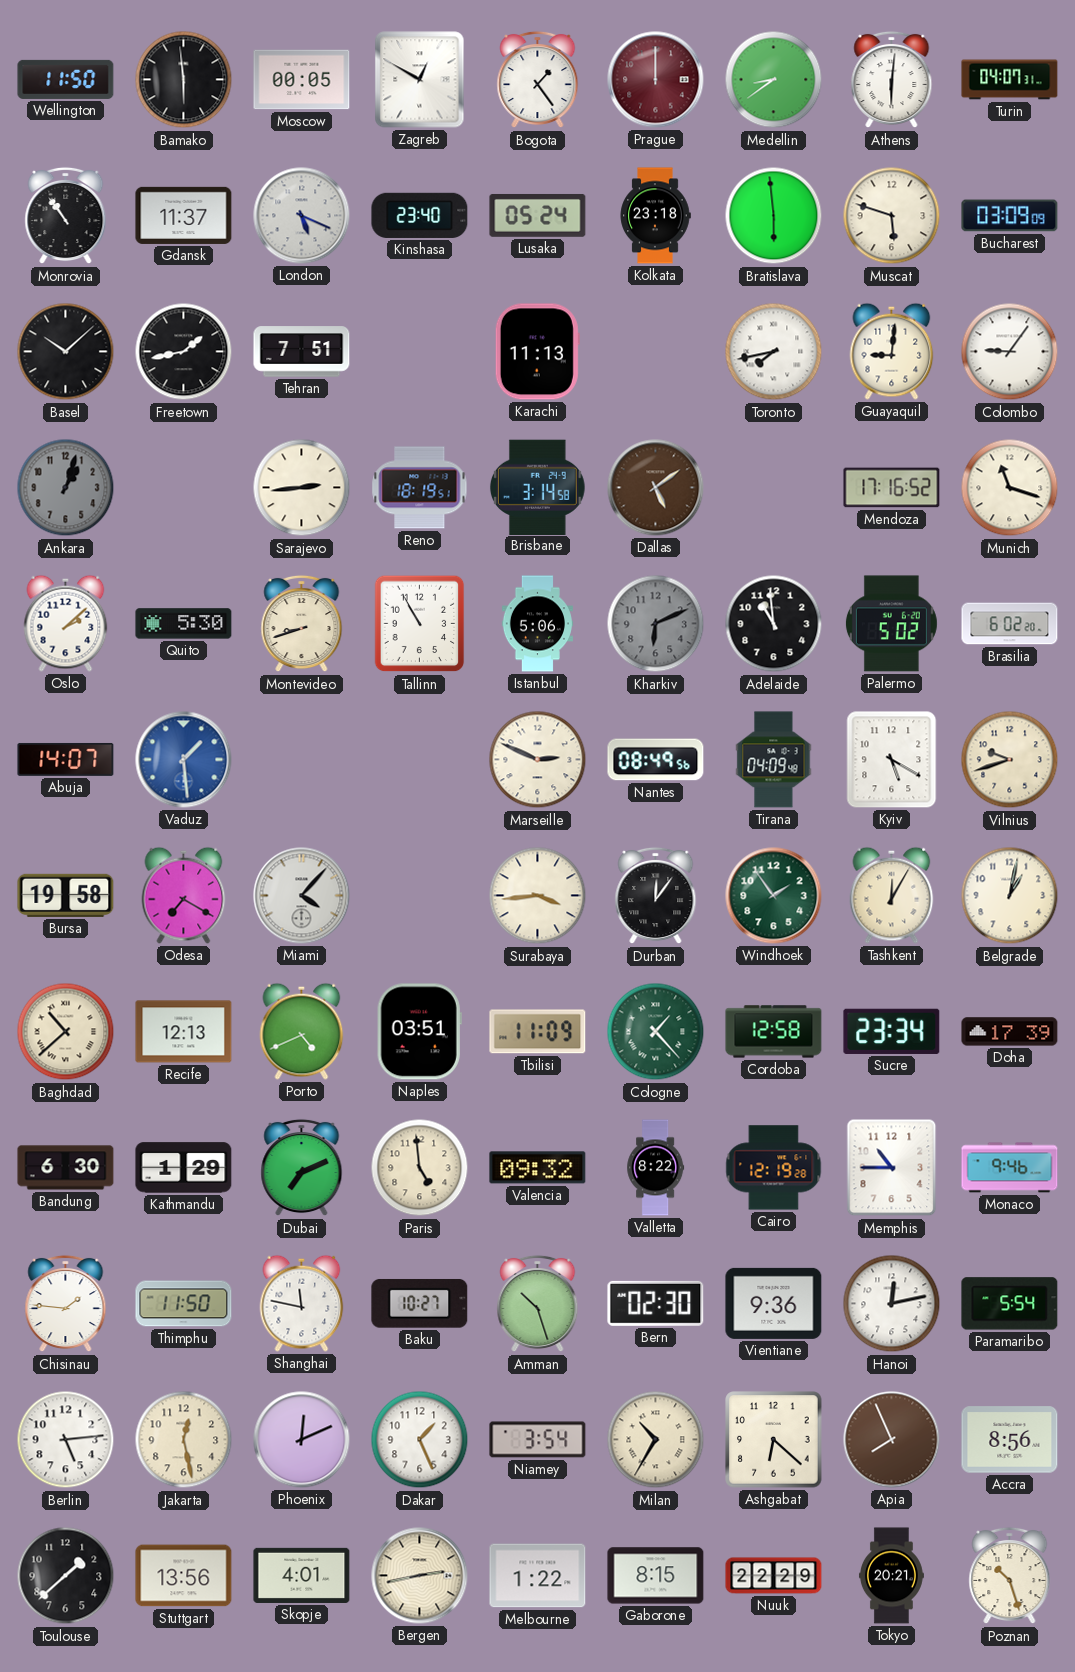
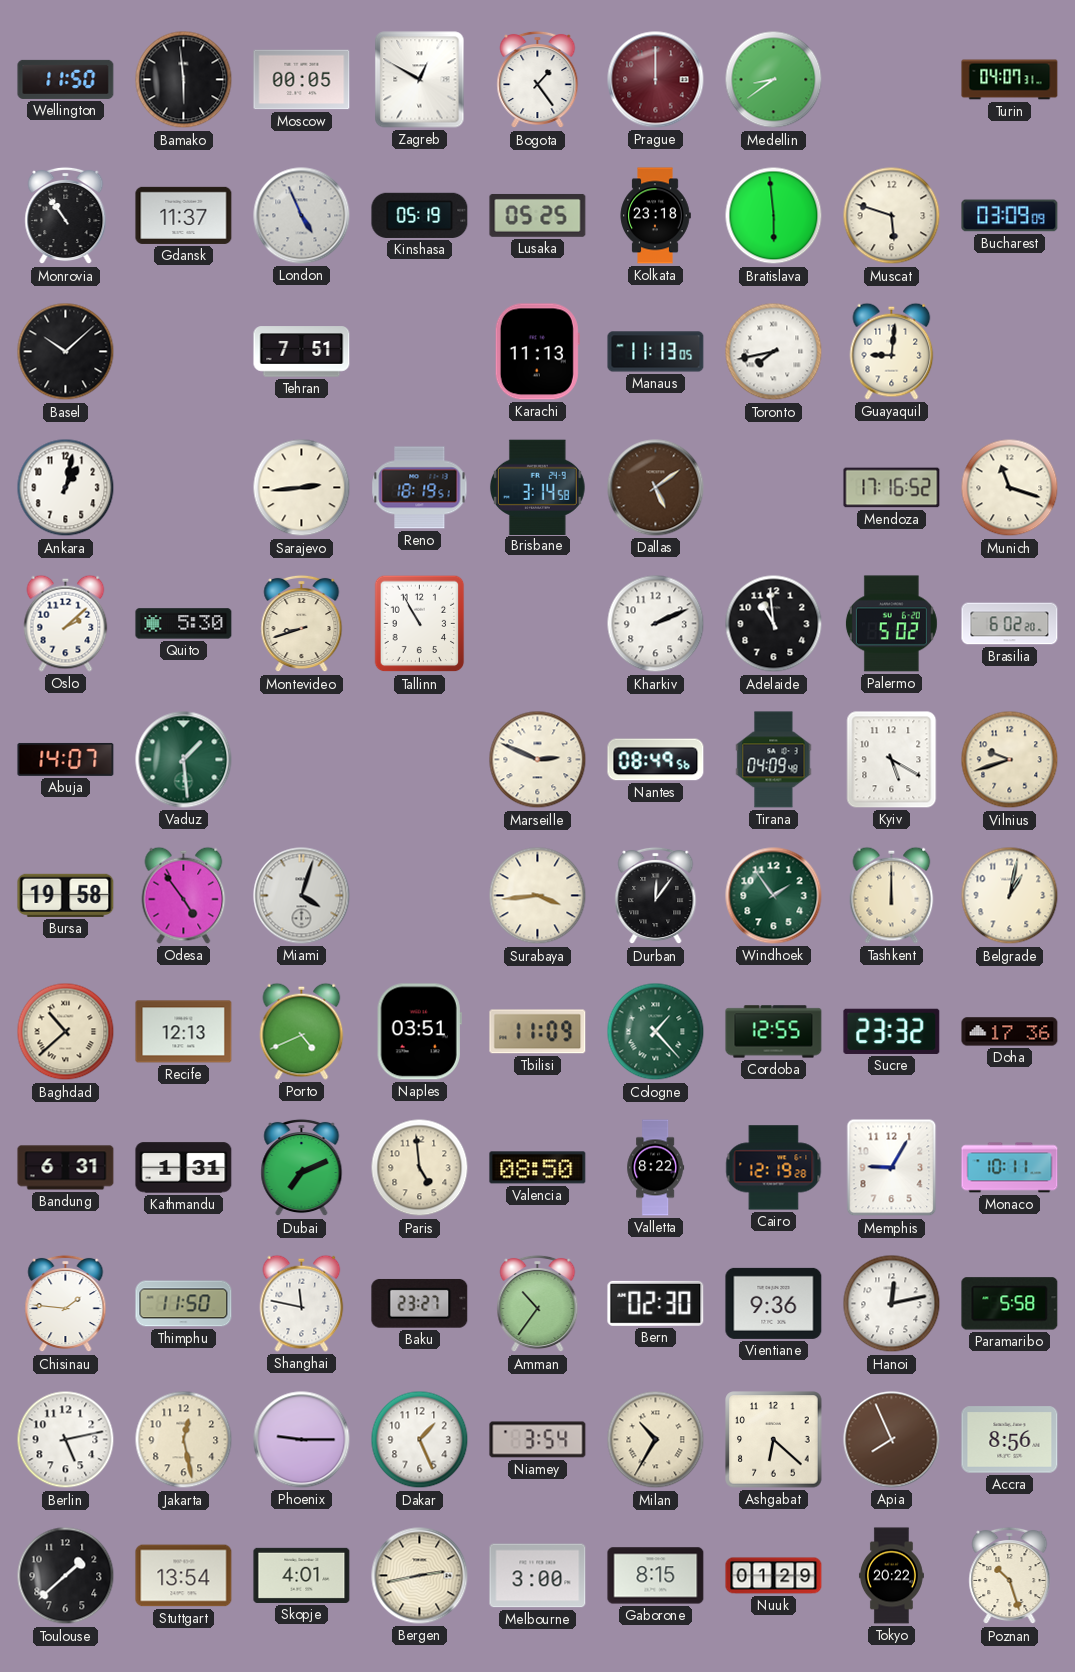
Athens: 6:01 -> none (892, 80)
London: 5:19 -> 4:56 (302, 216)
Kinshasa: 23:40 -> 05:19 (420, 215)
Lusaka: 05:24 -> 05:25 (538, 216)
Freetown: 1:43 -> none (184, 352)
Manaus: none -> 11:13 (656, 352)
Colombo: 9:06 -> none (1010, 352)
Ankara: 1:03 -> 1:02 (66, 488)
Ankara dial: grey -> white (66, 488)
Istanbul: 5:06 -> none (537, 624)
Kharkiv: 6:11 -> 2:11 (656, 624)
Kharkiv dial: grey -> white (656, 624)
Vaduz dial: blue -> green (184, 760)
Odesa: 7:20 -> 4:54 (184, 895)
Miami: 4:07 -> 4:03 (302, 896)
Tashkent: 12:05 -> 12:00 (892, 895)
Cordoba: 12:58 -> 12:55 (774, 1032)
Sucre: 23:34 -> 23:32 (892, 1031)
Doha: 17:39 -> 17:36 (1010, 1032)
Bandung: 6:30 -> 6:31 (66, 1168)
Kathmandu: 1:29 -> 1:31 (184, 1168)
Valencia: 09:32 -> 08:50 (538, 1168)
Memphis: 10:45 -> 9:05 (892, 1168)
Monaco: 9:46 -> 10:11 (1010, 1168)
Baku: 10:27 -> 23:27 (420, 1304)
Amman: 10:27 -> 10:36 (538, 1304)
Paramaribo: 5:54 -> 5:58 (1010, 1304)
Berlin: 5:14 -> 5:13 (66, 1440)
Phoenix: 12:11 -> 9:15 (302, 1440)
Stuttgart: 13:56 -> 13:54 (184, 1576)
Melbourne: 1:22 -> 3:00 (538, 1576)
Nuuk: 22:29 -> 01:29 (774, 1576)
Tokyo: 20:21 -> 20:22 (891, 1576)
